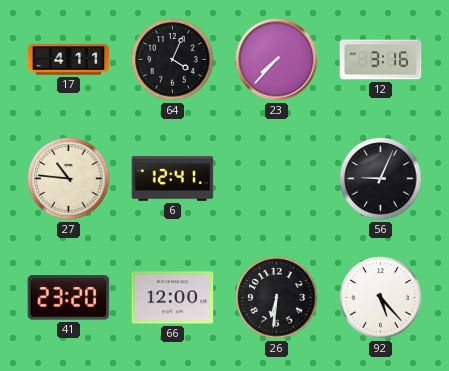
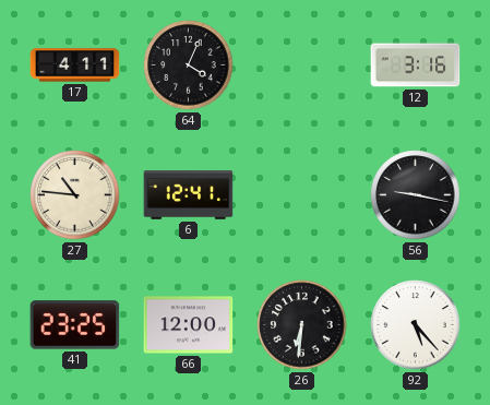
23: 7:37 -> none (277, 60)
56: 9:04 -> 9:17 (416, 195)
41: 23:20 -> 23:25 (75, 325)
